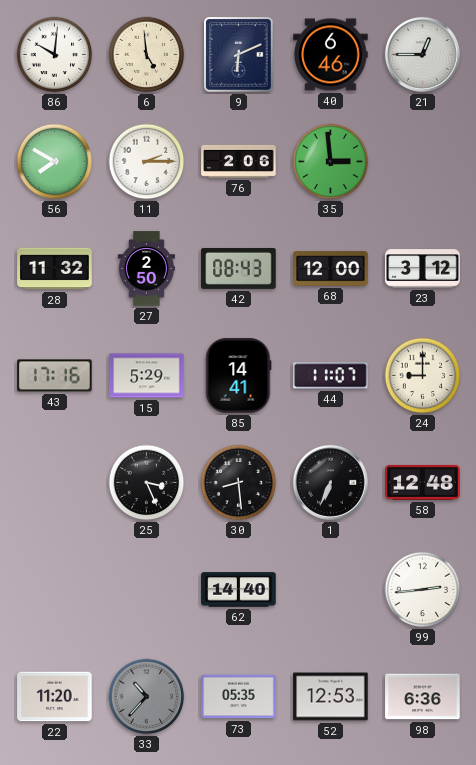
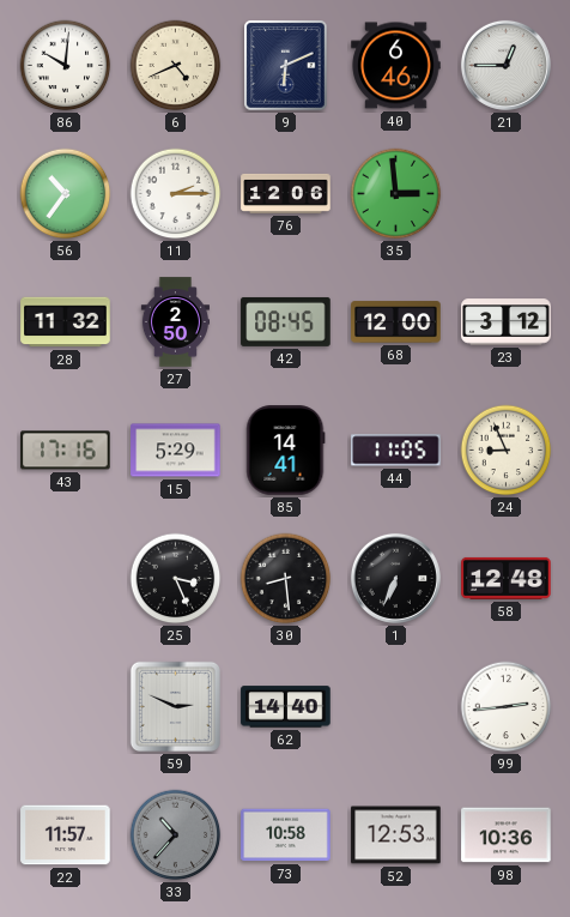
6: 4:59 -> 4:41 (176, 66)
56: 7:50 -> 10:36 (66, 194)
76: 2:06 -> 12:06 (286, 193)
42: 08:43 -> 08:45 (286, 321)
44: 11:07 -> 11:05 (396, 451)
24: 9:00 -> 8:56 (507, 451)
59: none -> 2:49 (175, 706)
22: 11:20 -> 11:57 (66, 835)
73: 05:35 -> 10:58 (286, 835)
98: 6:36 -> 10:36 (507, 835)
